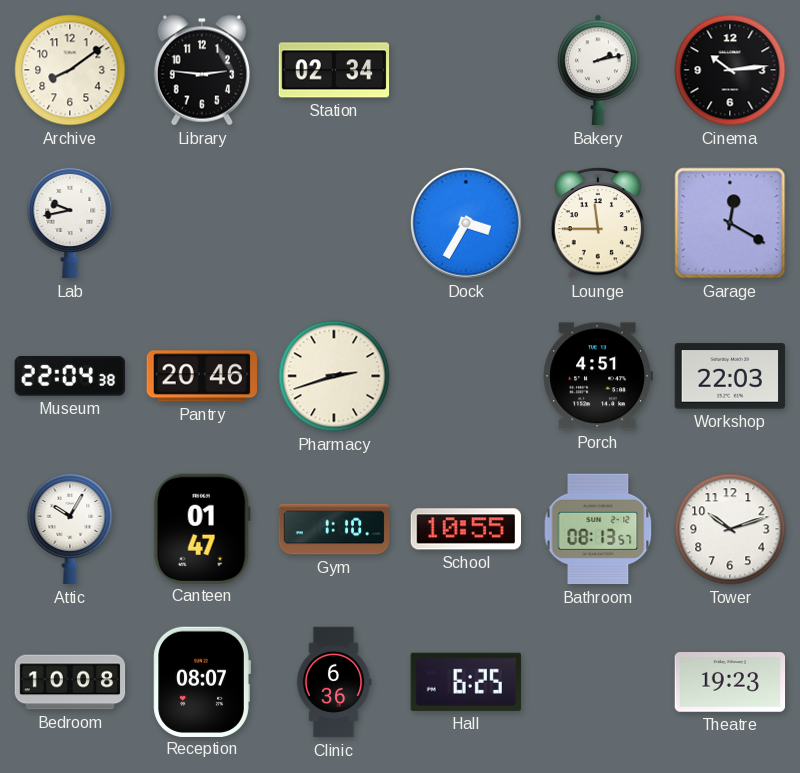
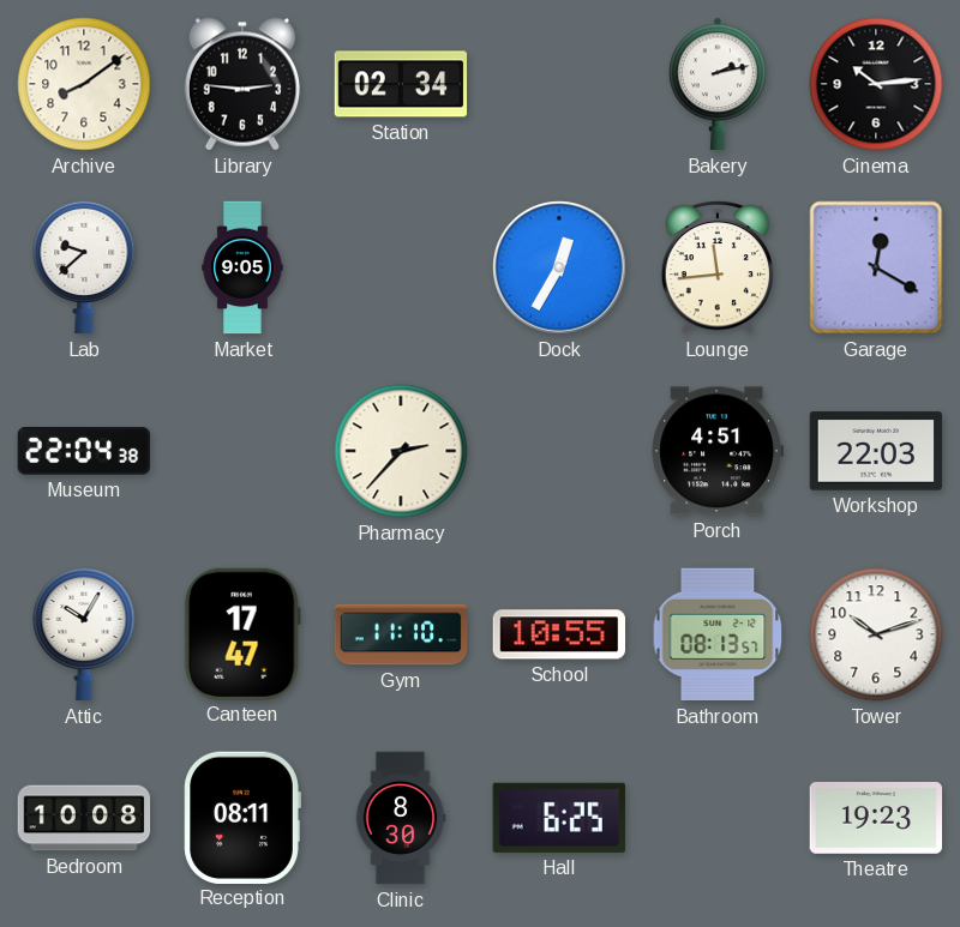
Lab: 9:43 -> 9:38 (84, 267)
Market: none -> 9:05 (242, 267)
Dock: 3:35 -> 12:35 (559, 267)
Lounge: 11:45 -> 11:44 (718, 267)
Pantry: 20:46 -> none (201, 376)
Pharmacy: 2:42 -> 2:37 (401, 451)
Canteen: 01:47 -> 17:47 (242, 633)
Gym: 1:10 -> 11:10 (401, 634)
Reception: 08:07 -> 08:11 (242, 817)
Clinic: 6:36 -> 8:30 (401, 818)
